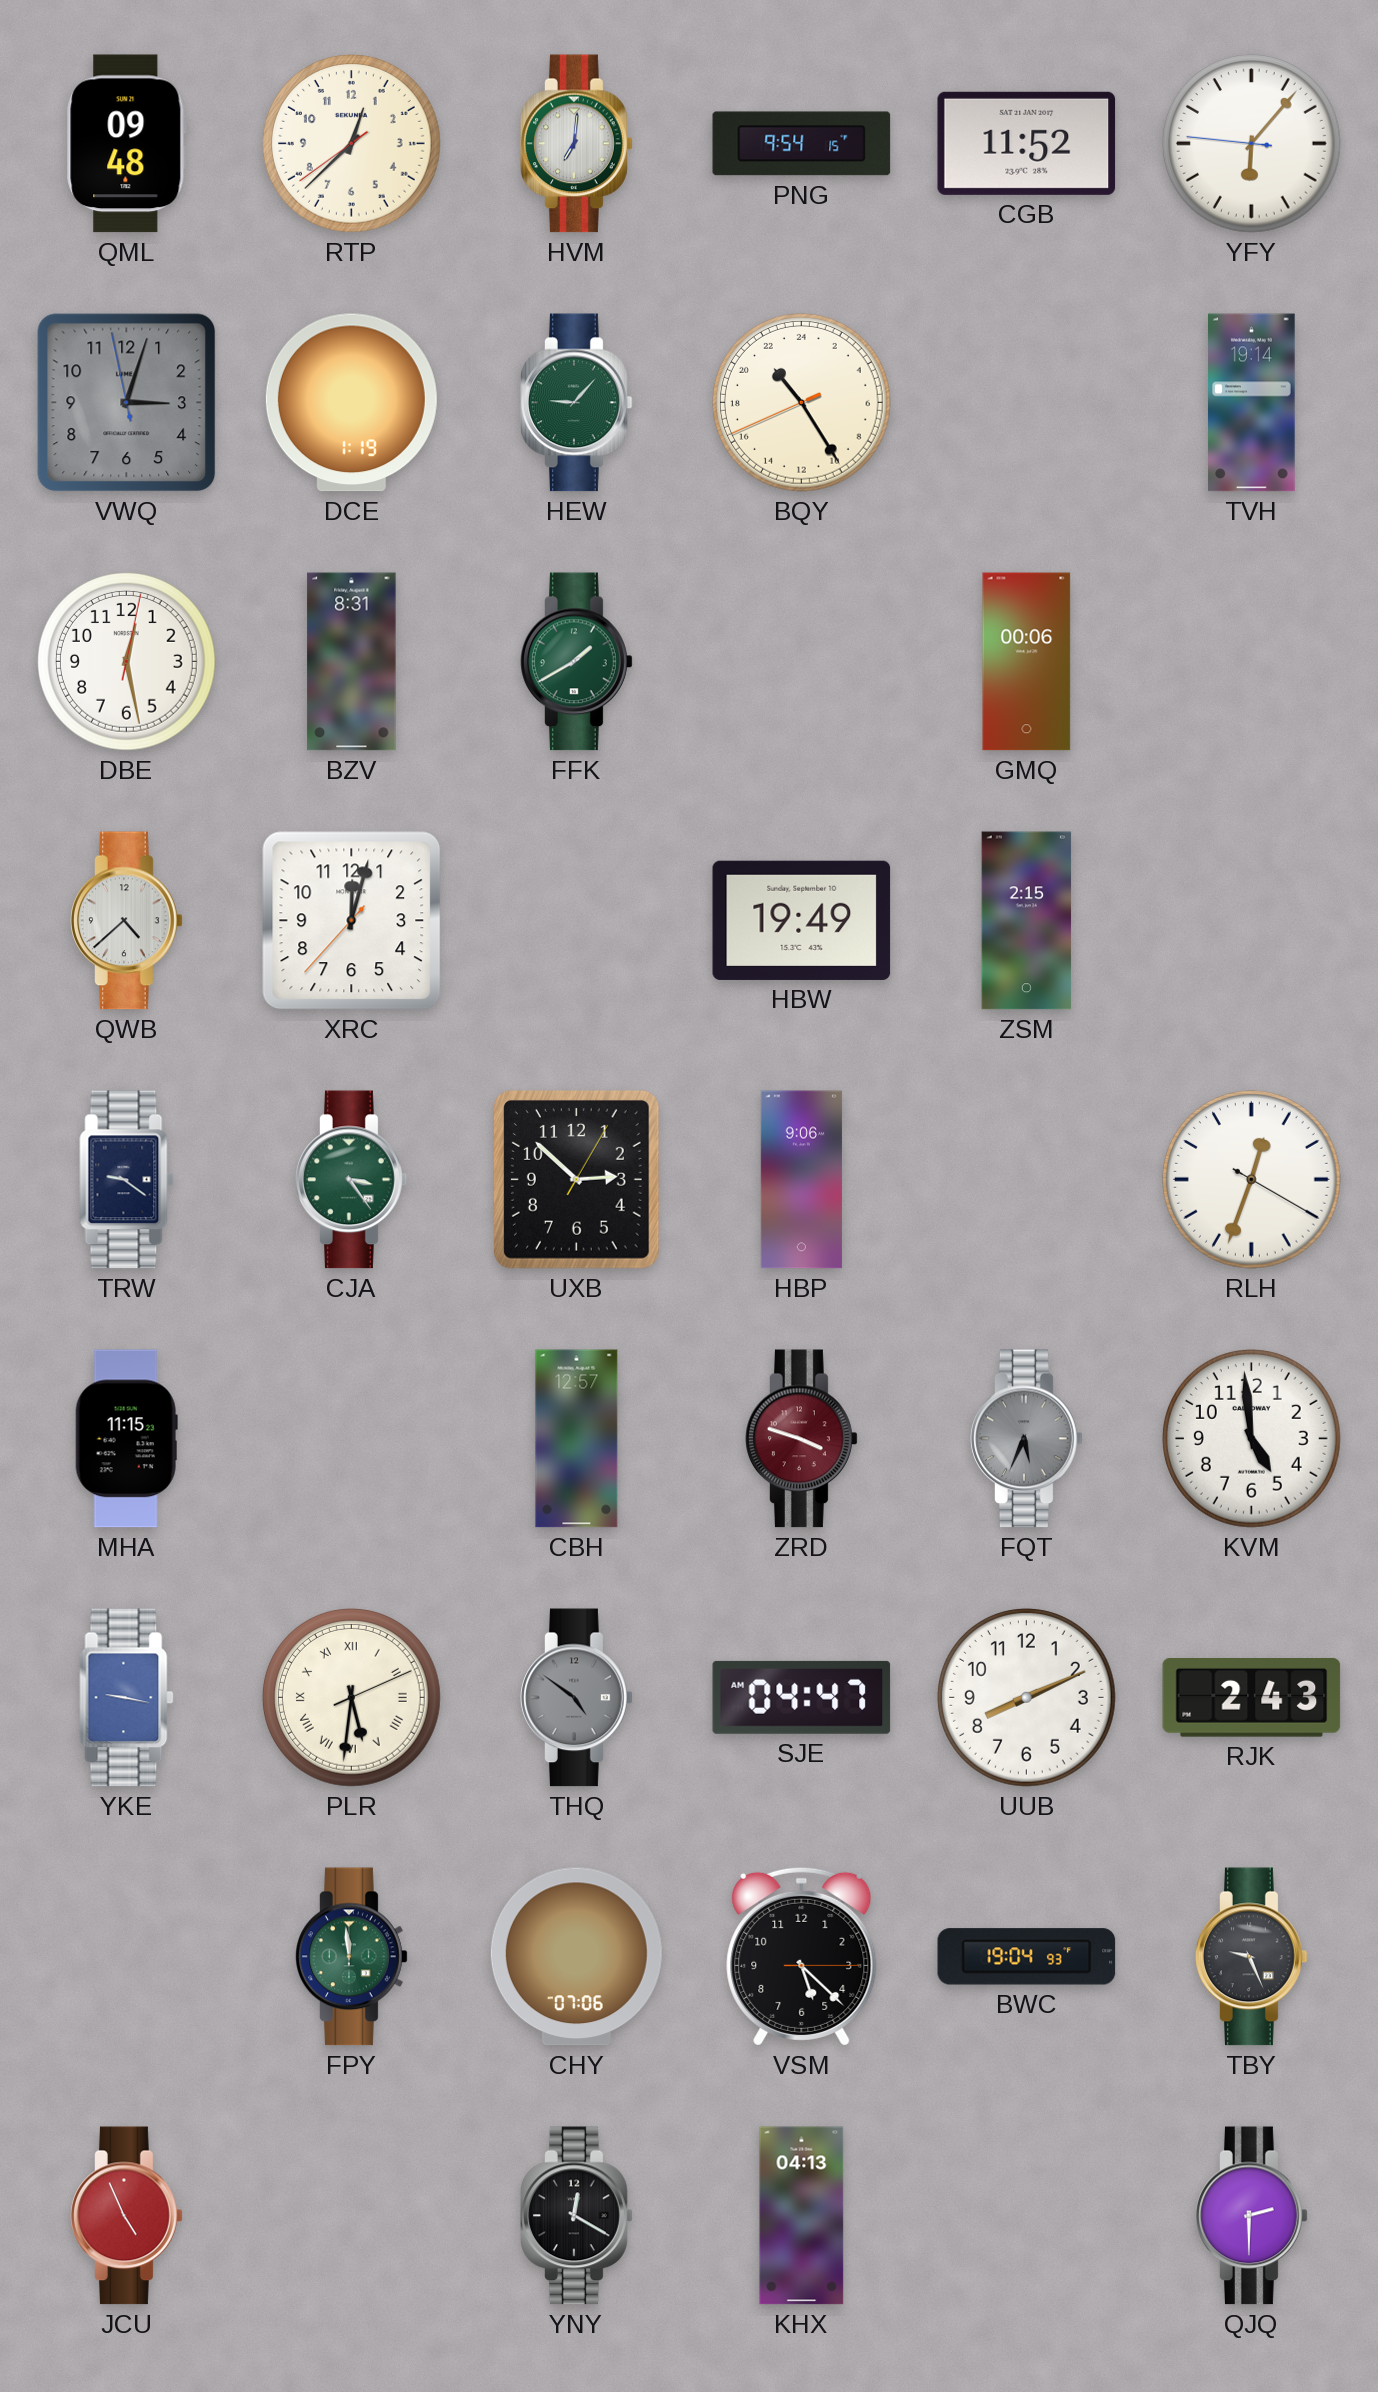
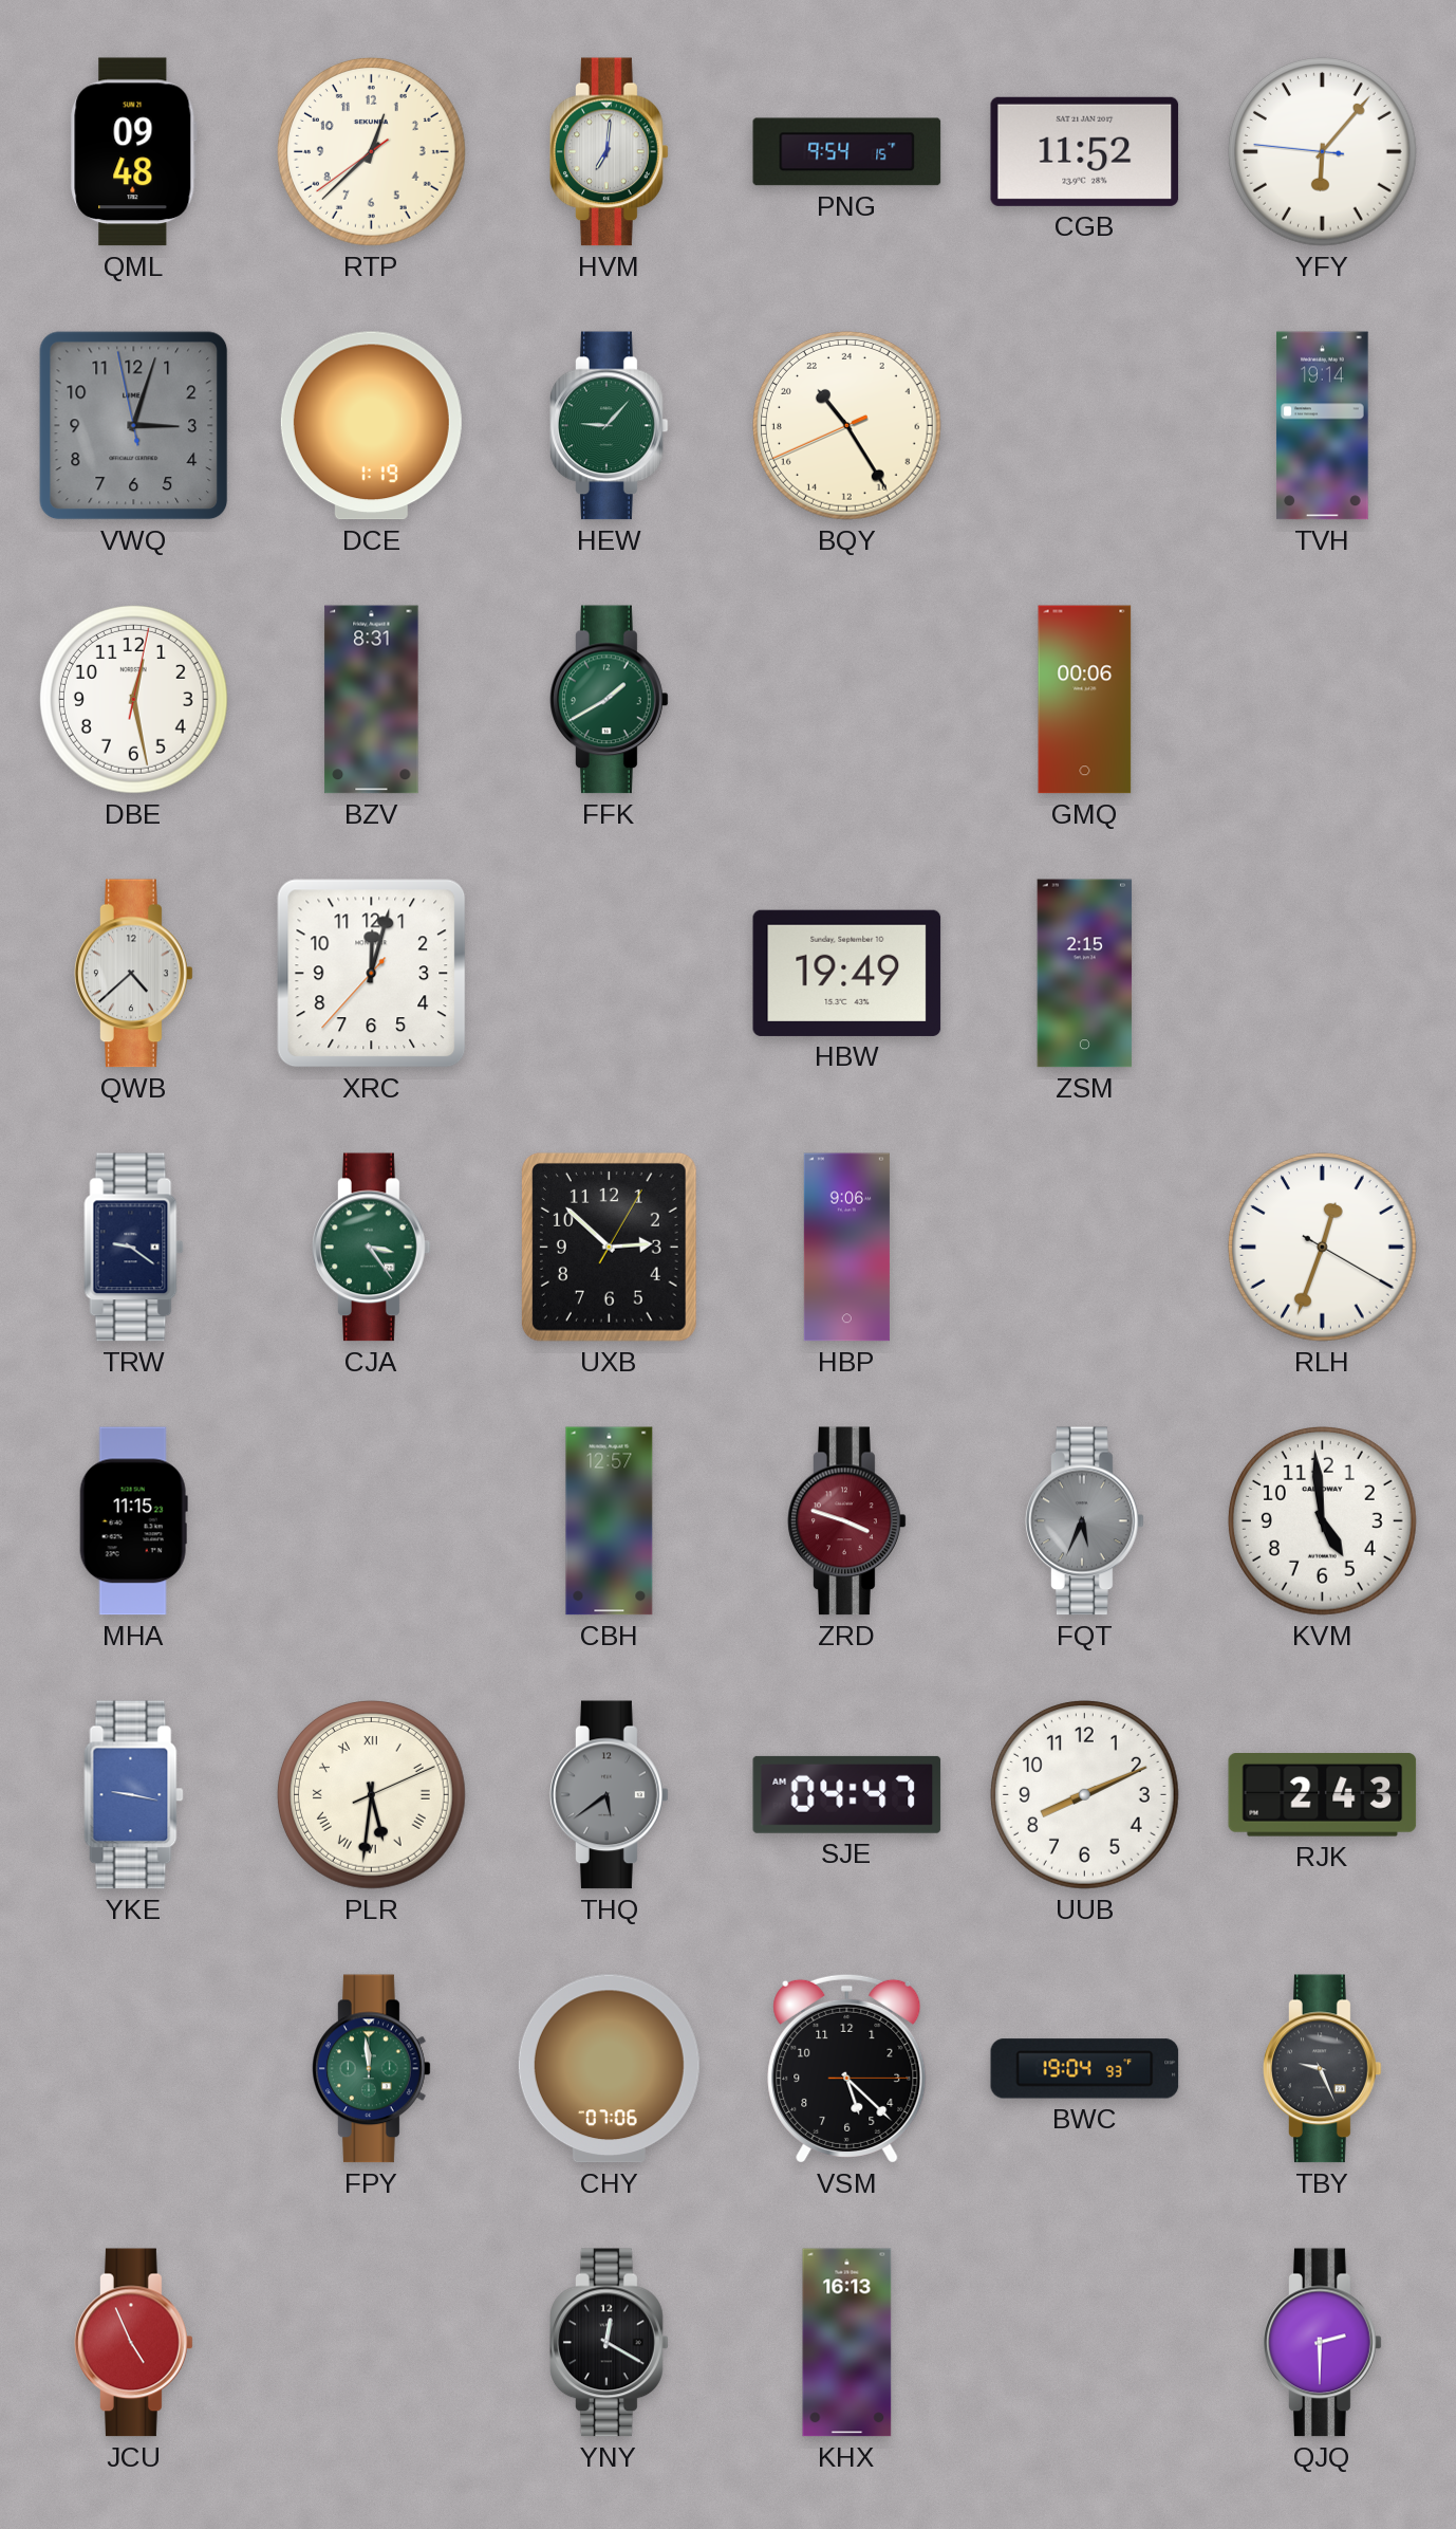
THQ: 4:51 -> 5:39 (610, 1795)
KHX: 04:13 -> 16:13 (847, 2343)
